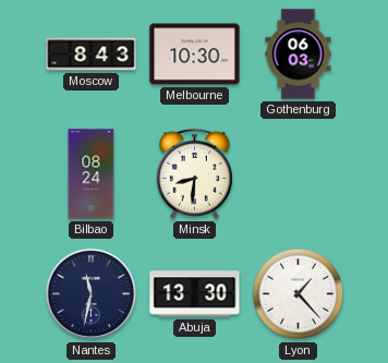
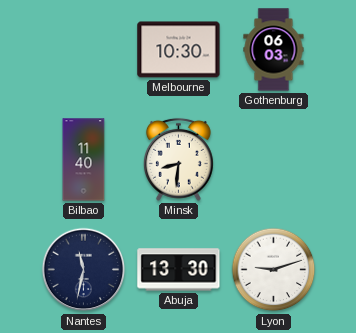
Moscow: 8:43 -> none (92, 55)
Bilbao: 08:24 -> 11:40 (84, 160)
Lyon: 1:23 -> 9:12 (274, 270)
